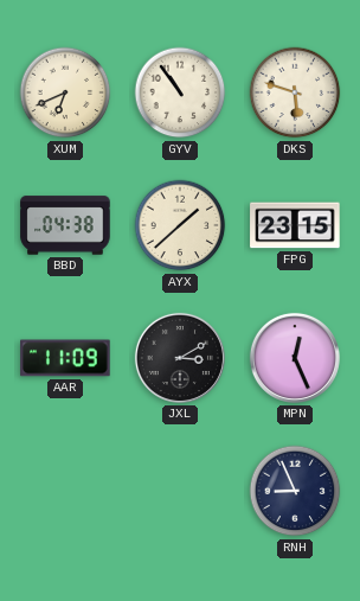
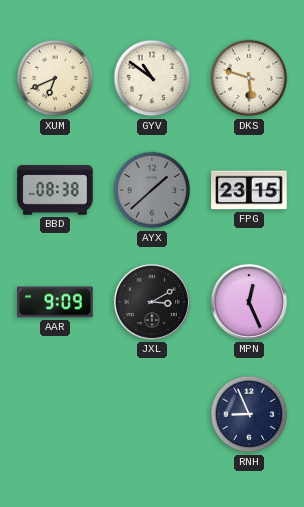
GYV: 10:54 -> 10:51 (152, 78)
BBD: 04:38 -> 08:38 (55, 190)
AYX dial: cream -> grey (152, 190)
AAR: 11:09 -> 9:09 (55, 302)
